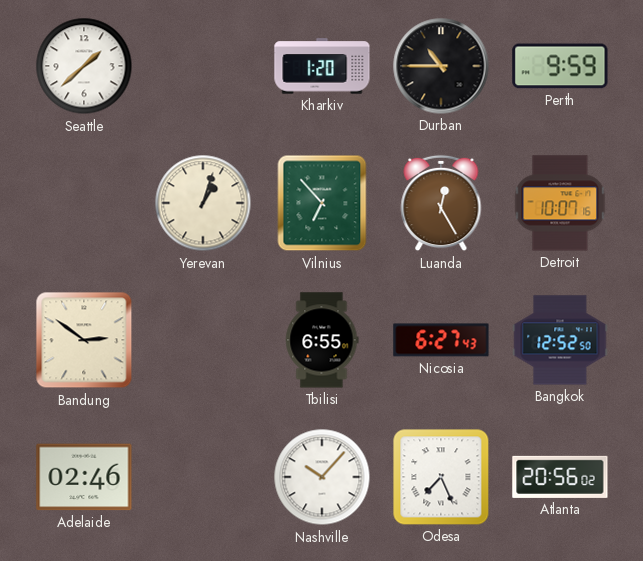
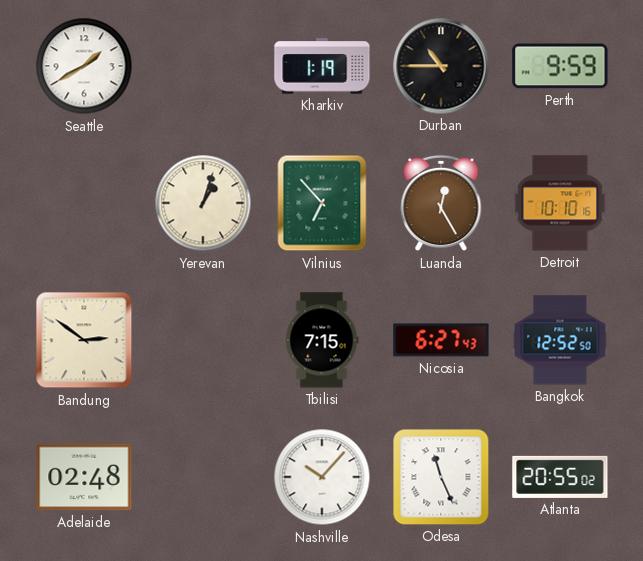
Seattle: 1:38 -> 1:40 (84, 66)
Kharkiv: 1:20 -> 1:19 (322, 66)
Detroit: 10:07 -> 10:10 (560, 203)
Tbilisi: 6:55 -> 7:15 (322, 340)
Adelaide: 02:46 -> 02:48 (84, 477)
Odesa: 7:26 -> 11:26 (441, 477)
Atlanta: 20:56 -> 20:55 (560, 477)
